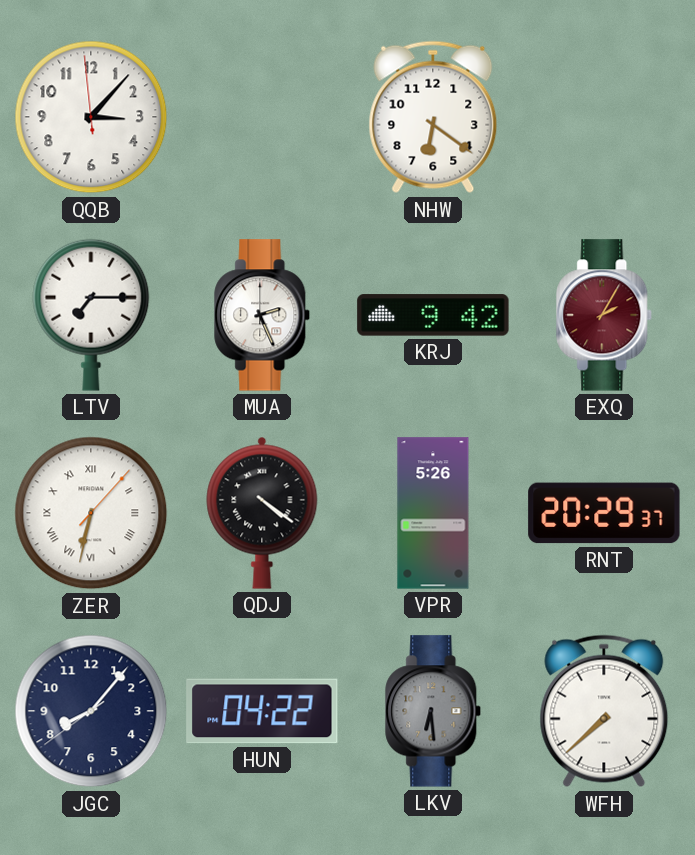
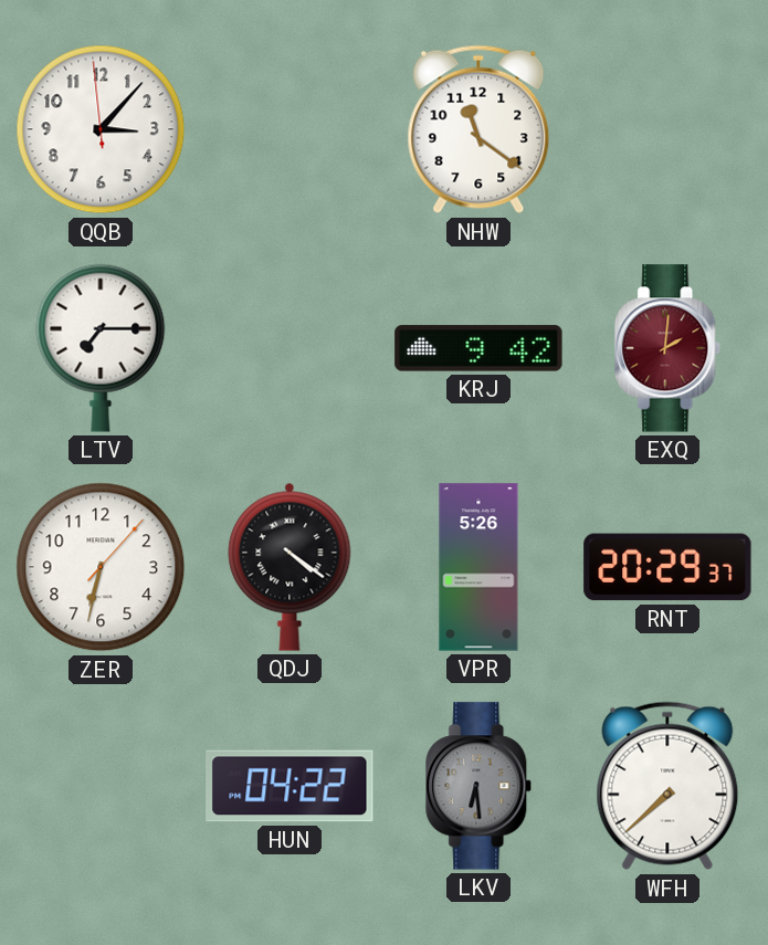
NHW: 6:21 -> 11:21 (478, 129)
MUA: 2:26 -> none (263, 315)
EXQ: 2:05 -> 2:01 (669, 348)
ZER numerals: Roman -> Arabic (101, 567)
JGC: 8:06 -> none (91, 711)
